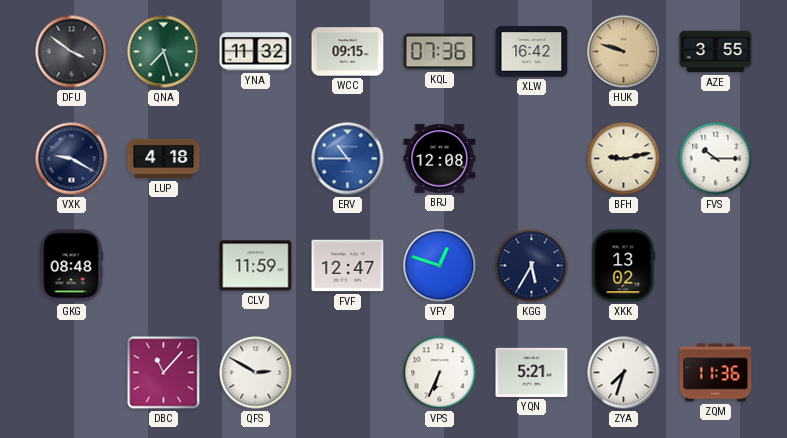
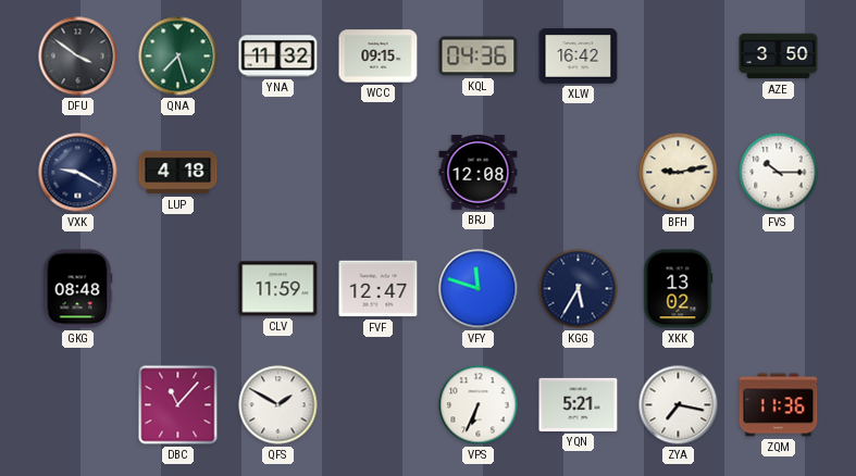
KQL: 07:36 -> 04:36 (479, 57)
HUK: 9:48 -> none (624, 52)
AZE: 3:55 -> 3:50 (779, 57)
ERV: 10:45 -> none (348, 159)
VFY: 12:48 -> 11:48 (479, 289)
QFS: 2:50 -> 1:50 (278, 405)
ZYA: 7:33 -> 7:17 (679, 405)
